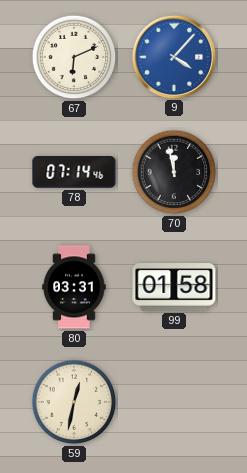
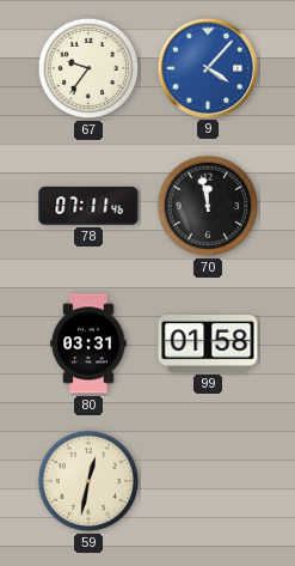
67: 6:11 -> 9:36 (88, 68)
78: 07:14 -> 07:11 (88, 206)
